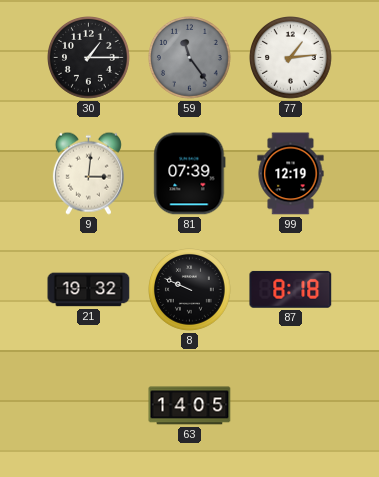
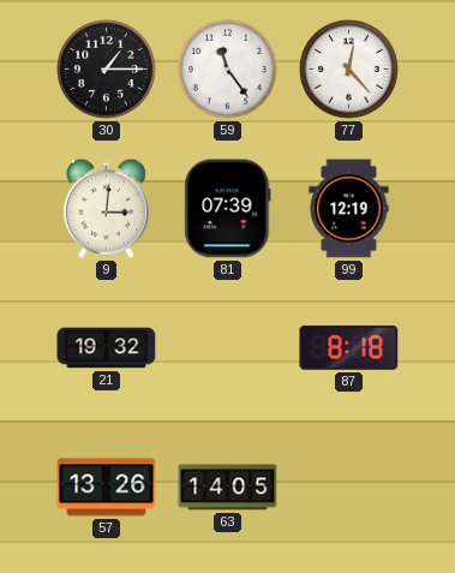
59 dial: grey -> white (228, 70)
77: 1:14 -> 12:23 (349, 70)
8: 9:49 -> none (190, 290)
57: none -> 13:26 (107, 488)
